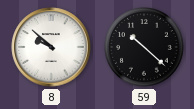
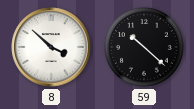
8: 9:52 -> 3:52 (51, 47)
